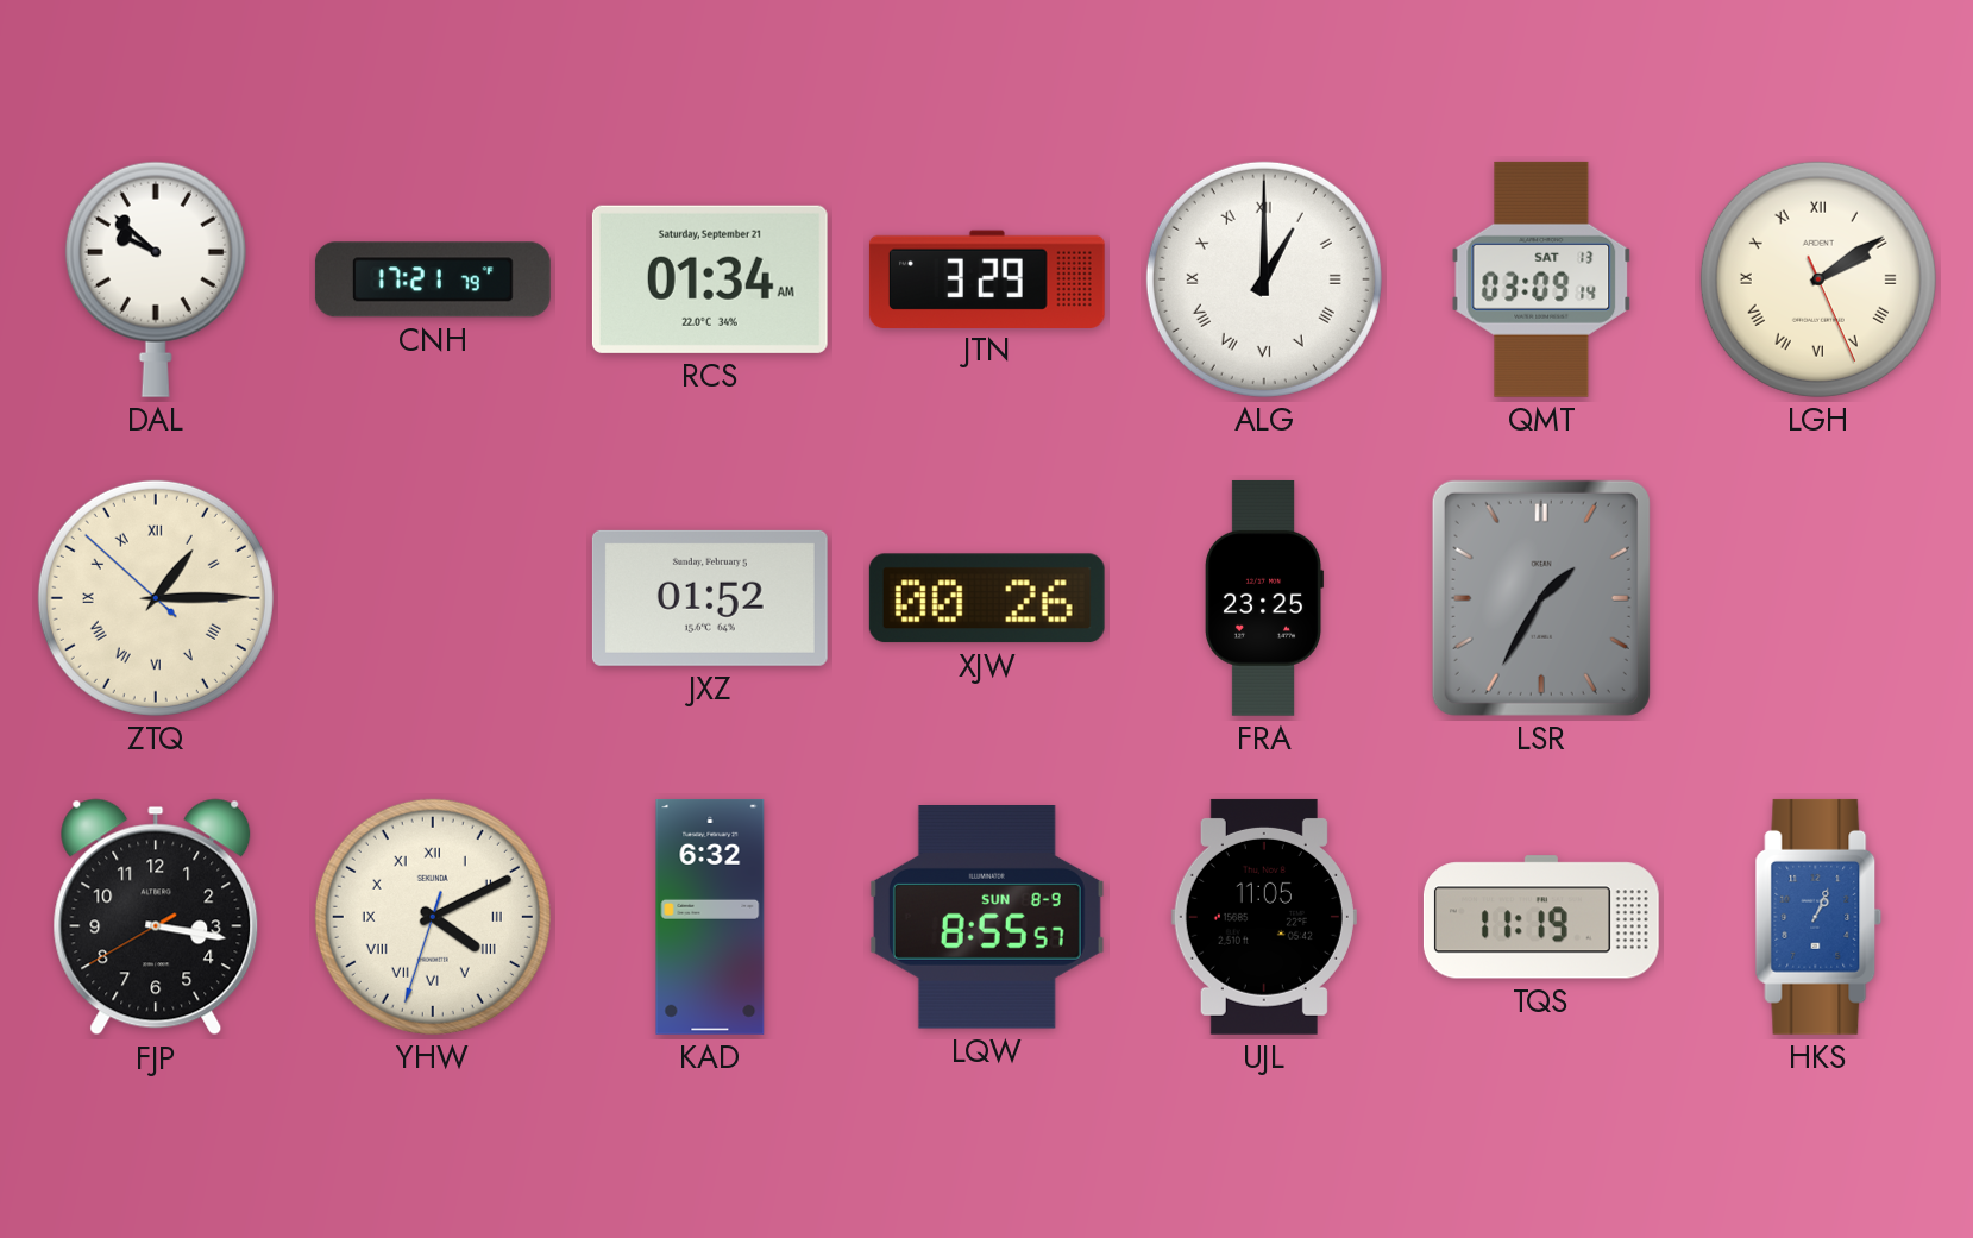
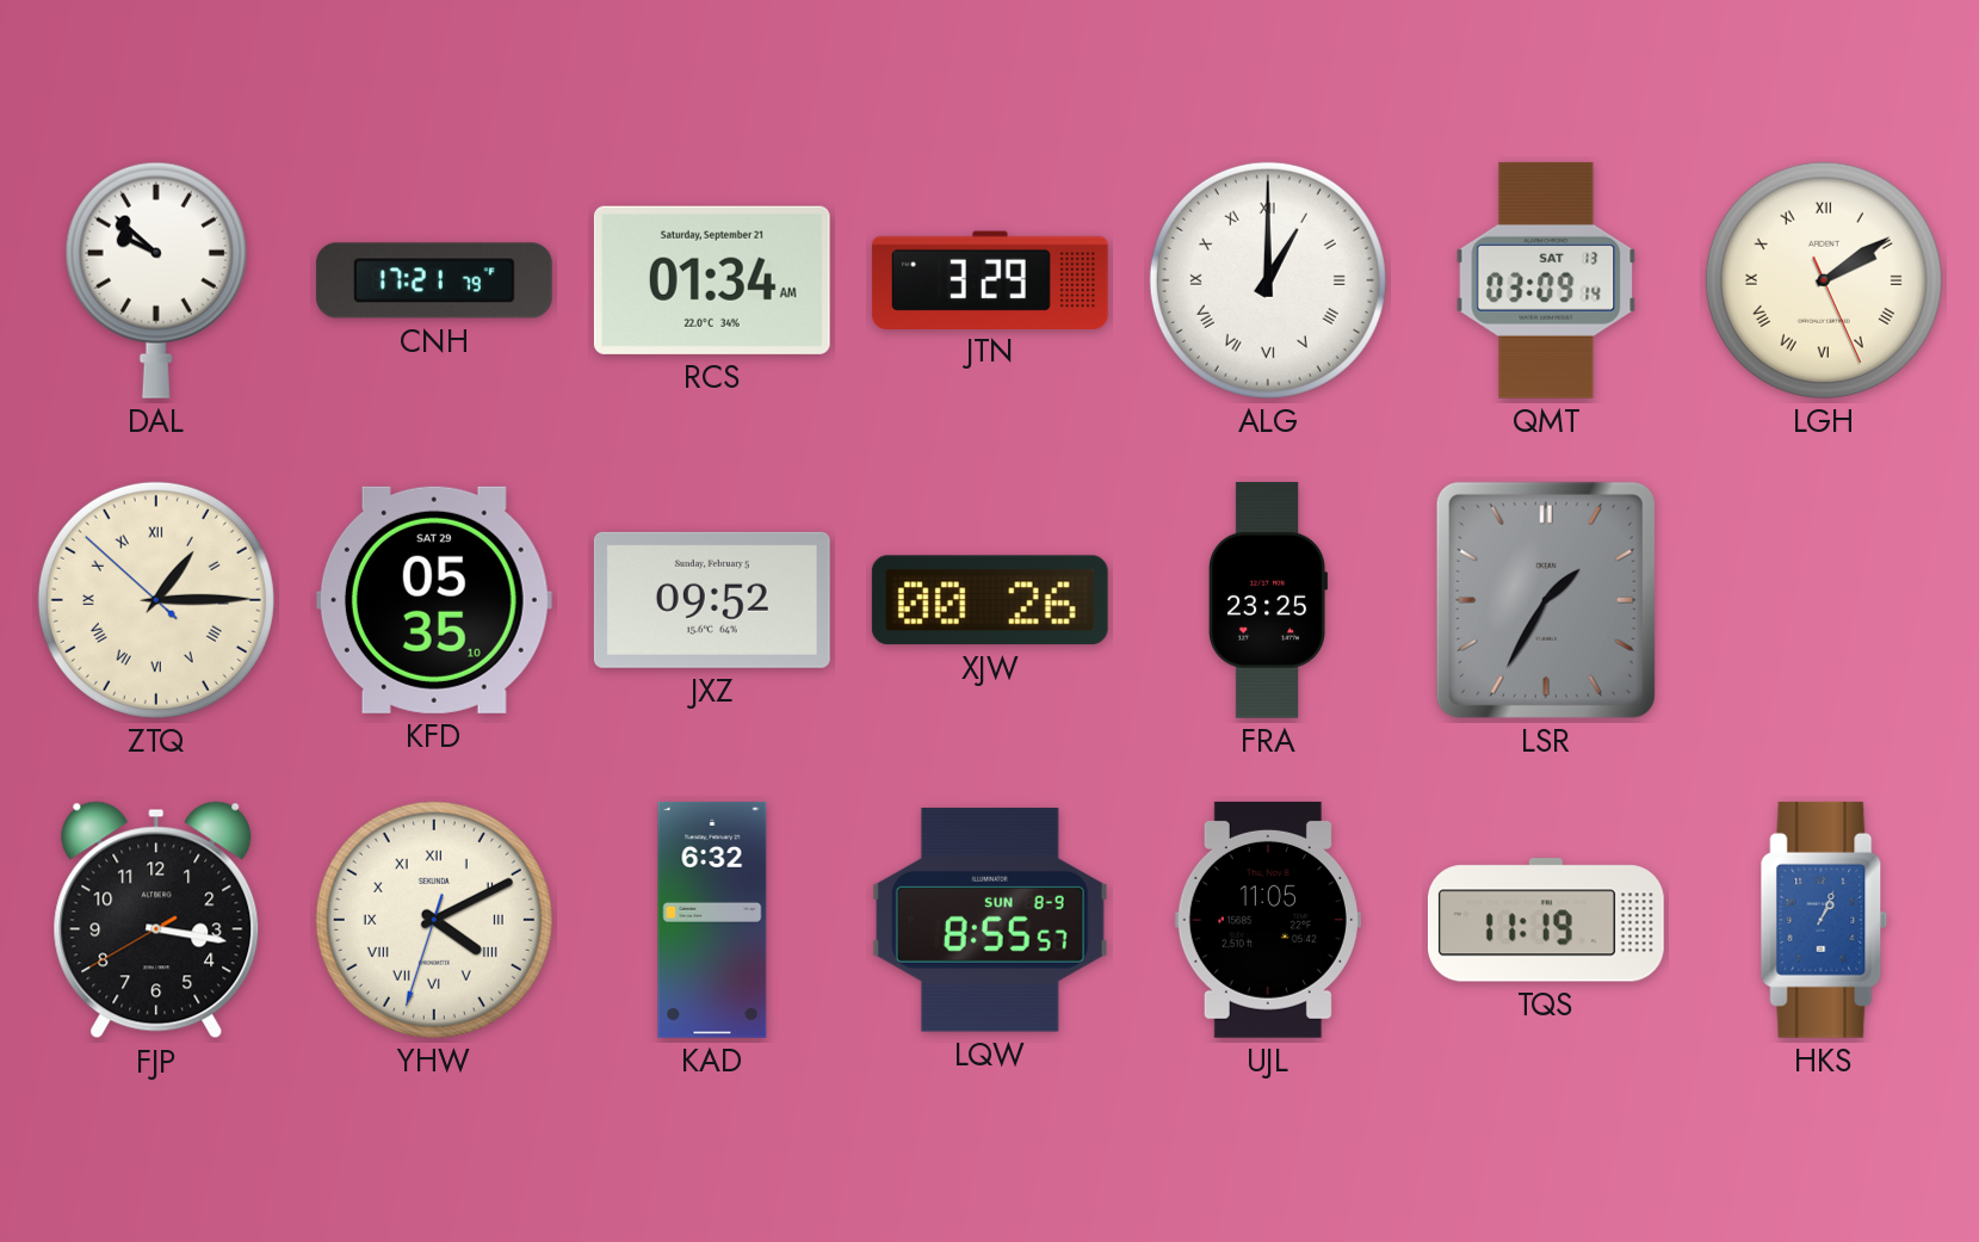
KFD: none -> 05:35 (434, 600)
JXZ: 01:52 -> 09:52 (712, 600)
